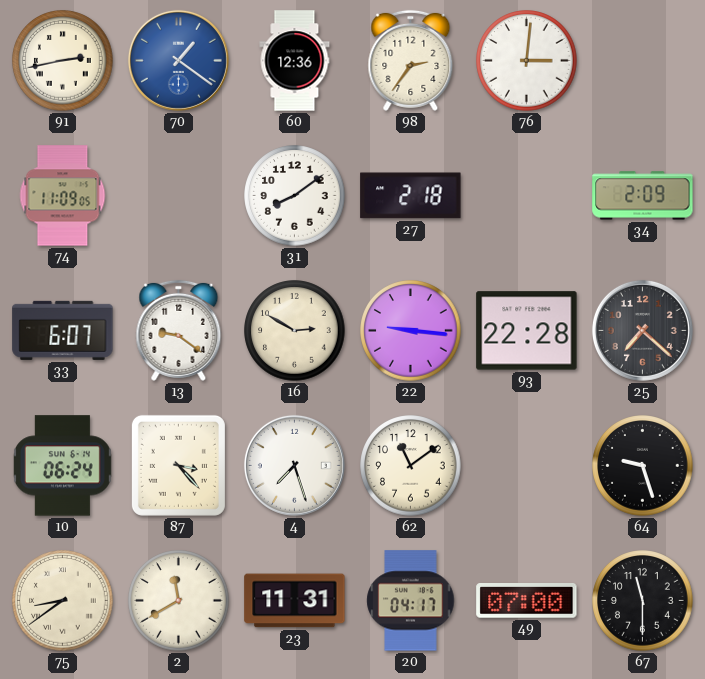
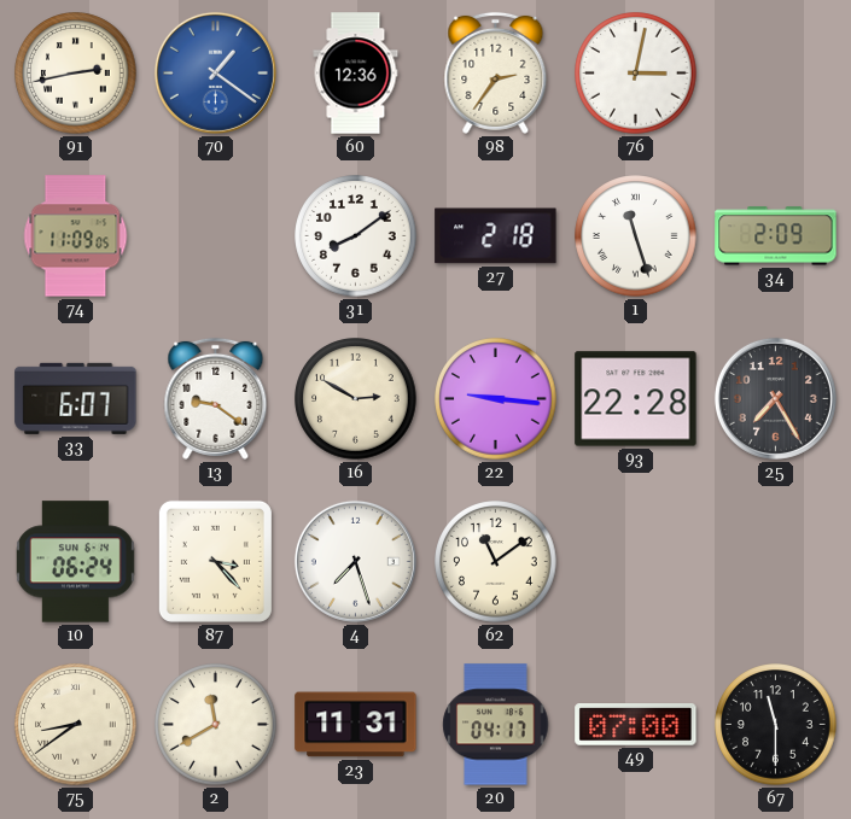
76: 3:01 -> 3:02 (636, 74)
1: none -> 11:27 (636, 236)
25: 7:22 -> 7:25 (775, 398)
64: 9:27 -> none (643, 466)
